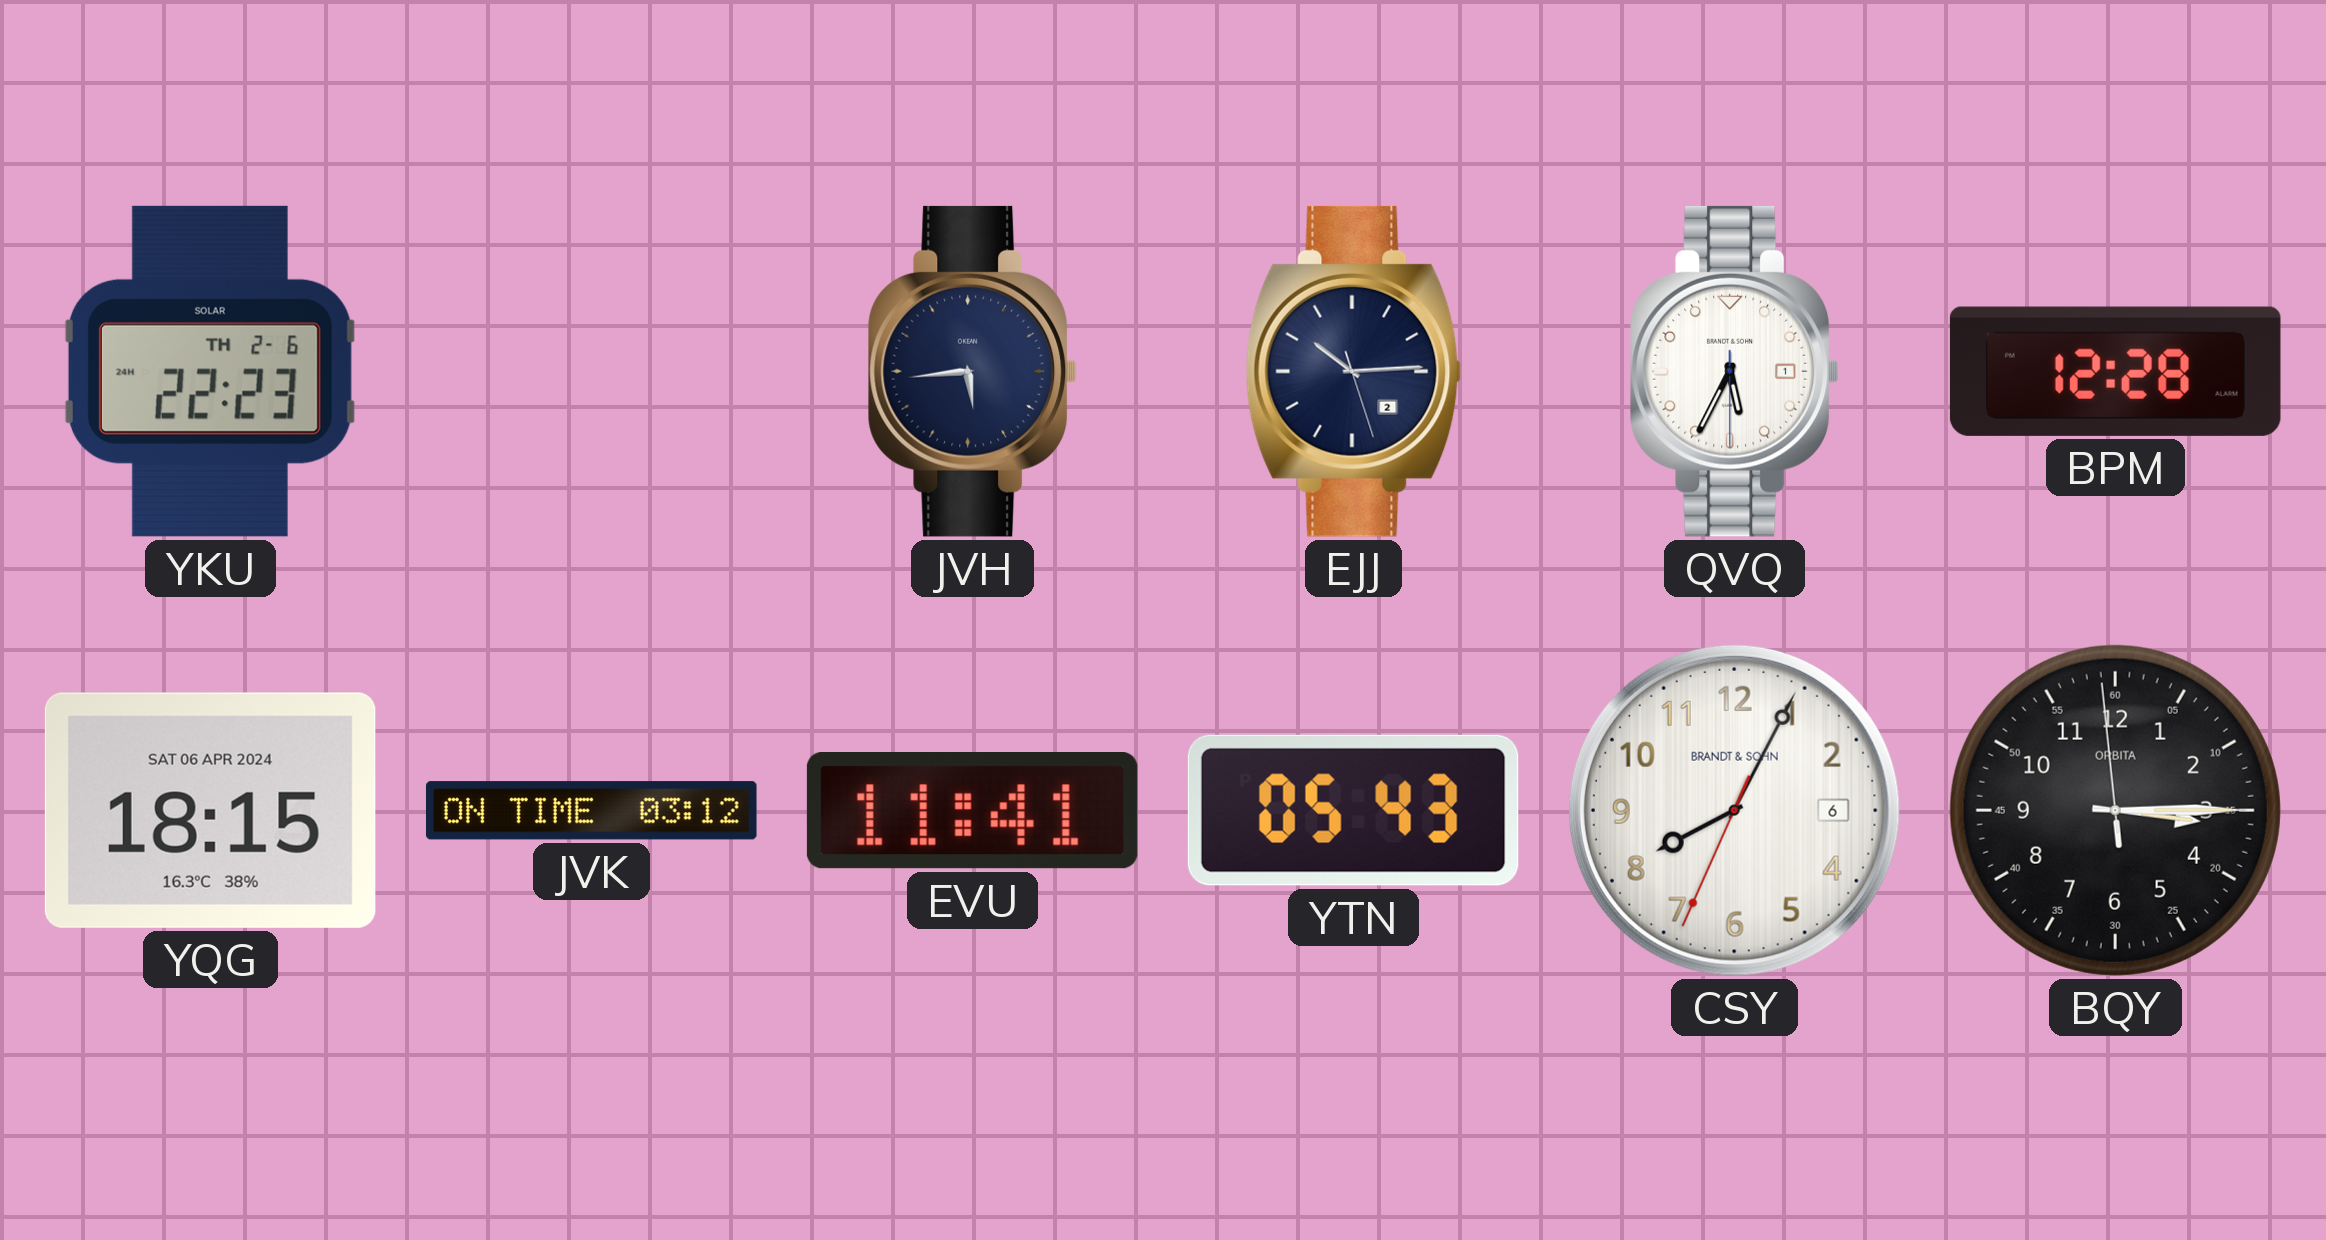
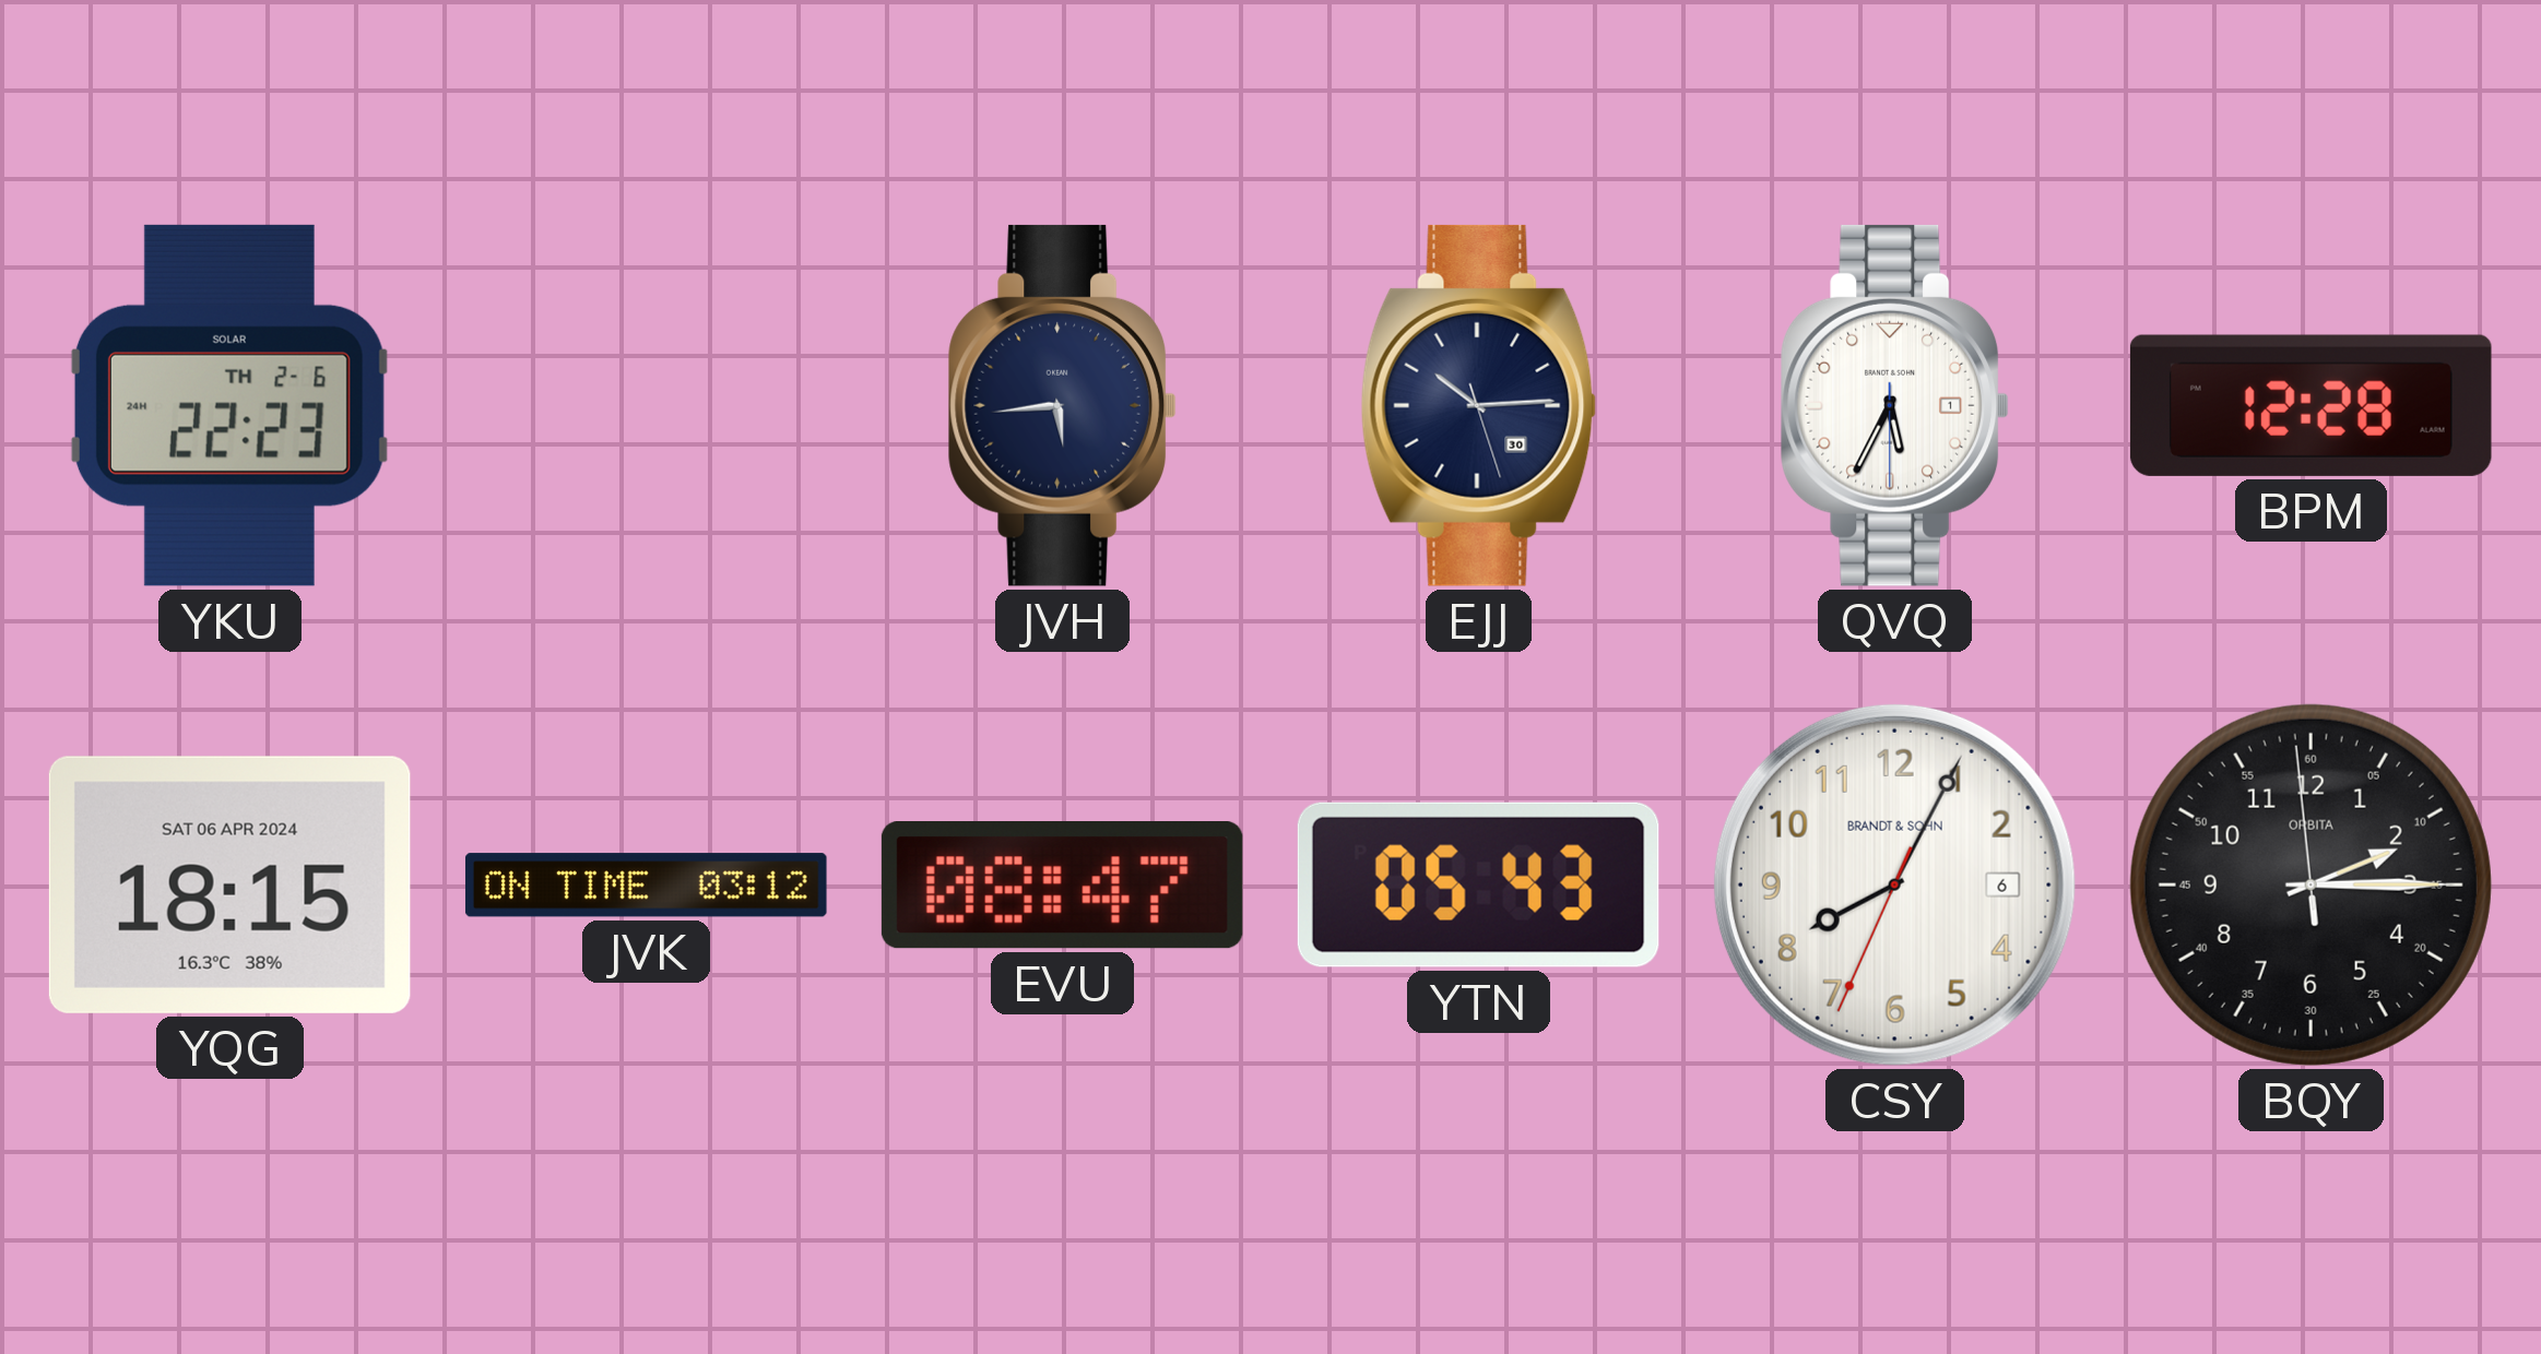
EJJ date: 2 -> 30 (1479, 405)
EVU: 11:41 -> 08:47 (1062, 886)
BQY: 3:14 -> 2:14 (2310, 884)
